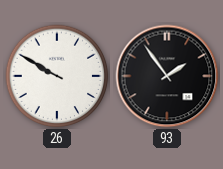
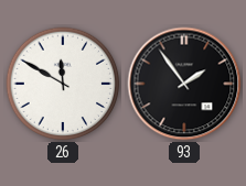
26: 9:50 -> 11:50 (63, 84)
